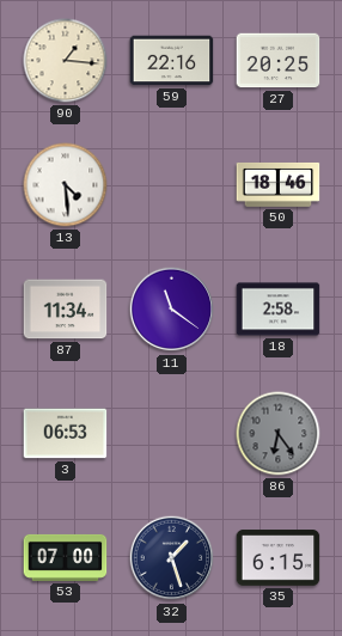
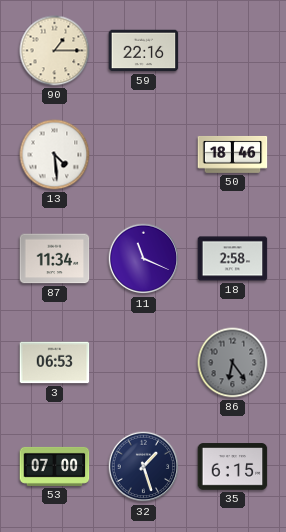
90: 1:16 -> 1:15 (55, 51)
27: 20:25 -> none (279, 61)
11: 11:21 -> 11:19 (144, 259)
